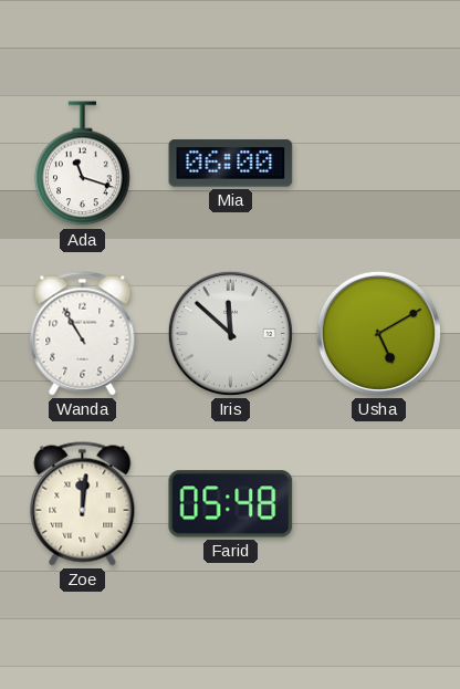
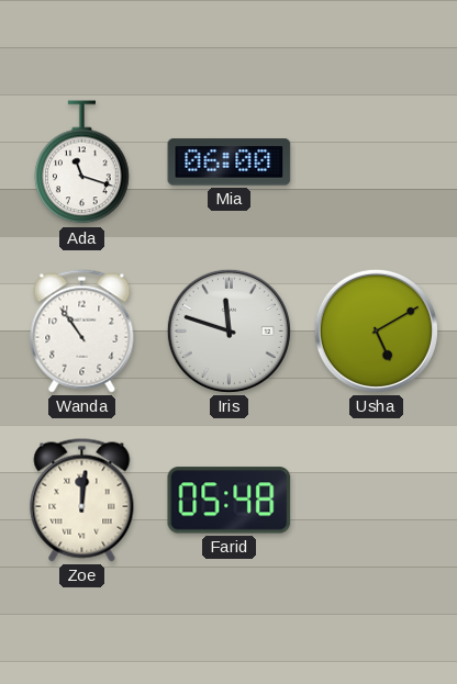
Wanda: 10:55 -> 10:54 (82, 332)
Iris: 11:52 -> 11:48 (228, 330)
